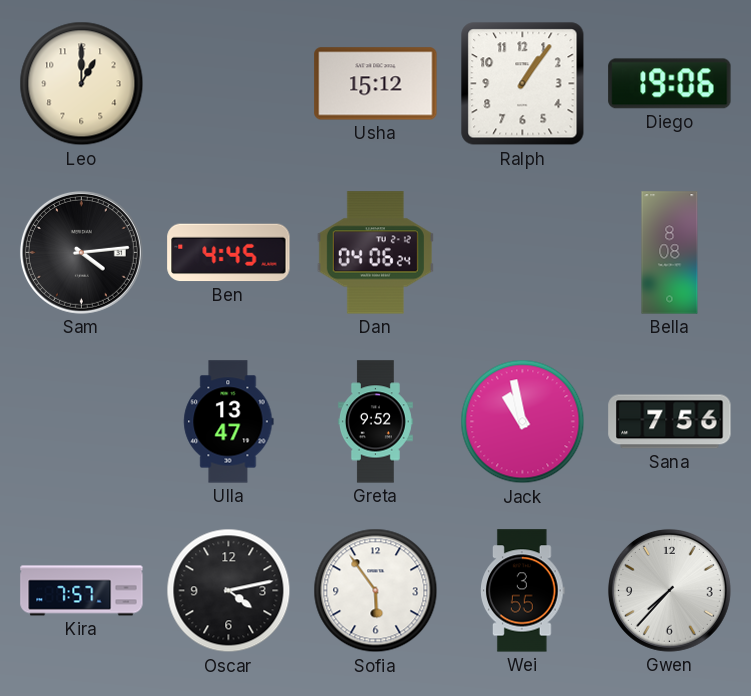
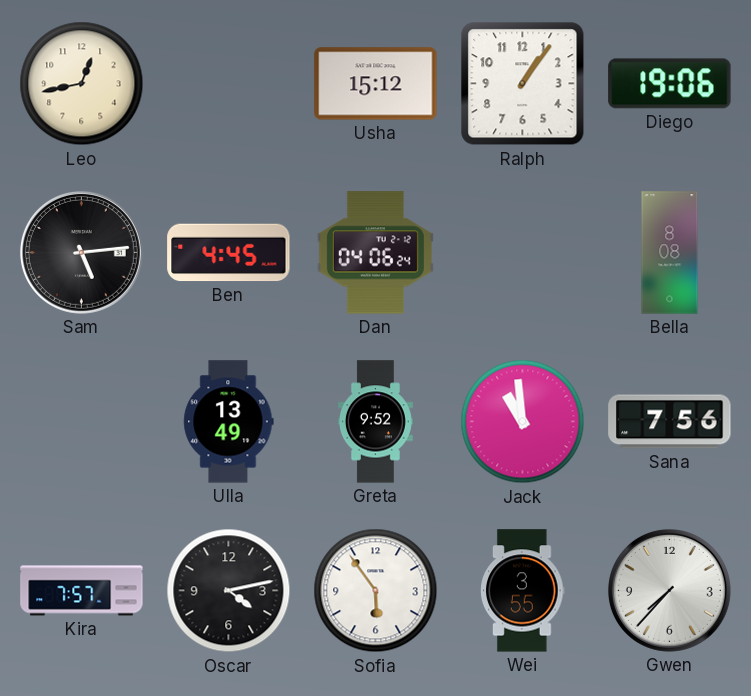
Leo: 1:00 -> 12:43 (82, 84)
Sam: 4:14 -> 5:14 (81, 252)
Ulla: 13:47 -> 13:49 (229, 422)
Jack: 10:58 -> 10:59 (523, 422)
